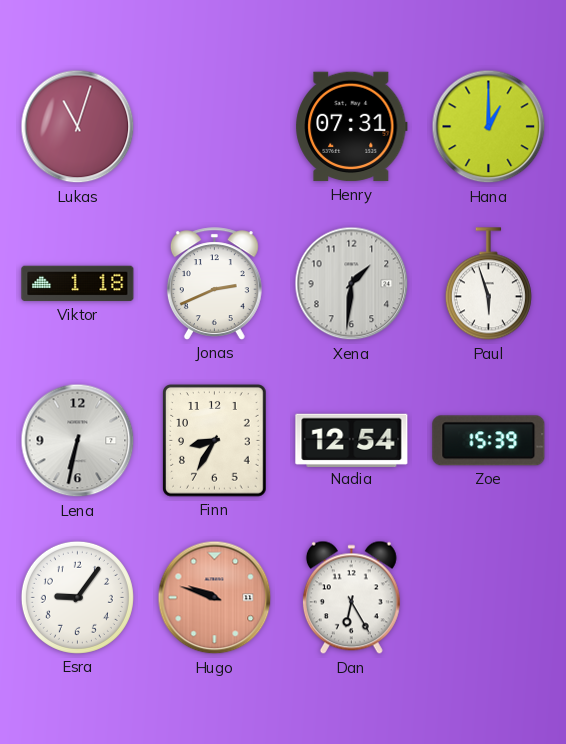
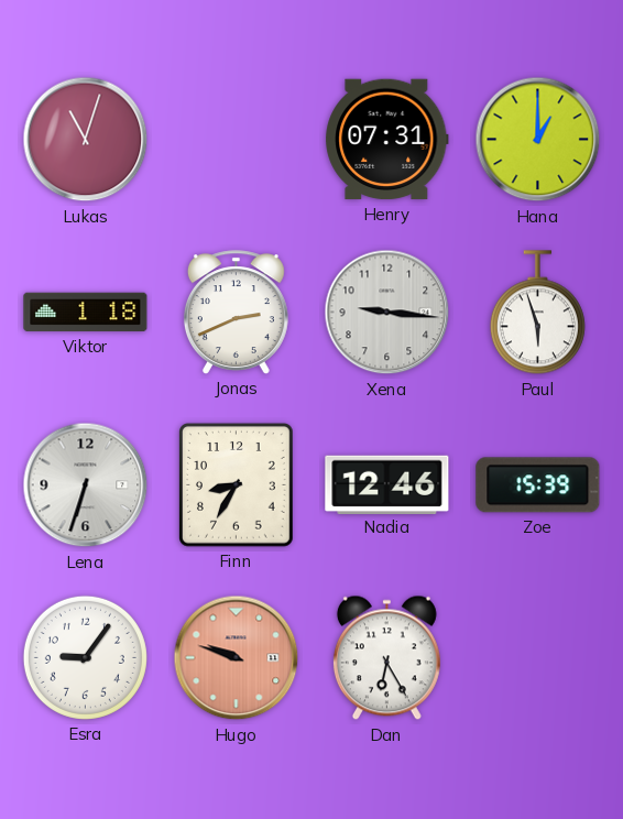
Xena: 1:31 -> 9:16 (387, 313)
Lena: 6:32 -> 6:33 (86, 485)
Nadia: 12:54 -> 12:46 (387, 484)
